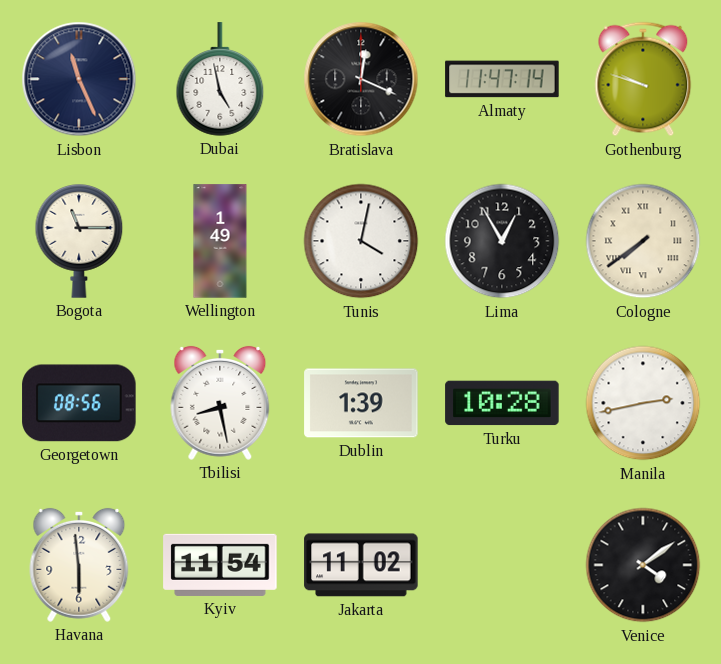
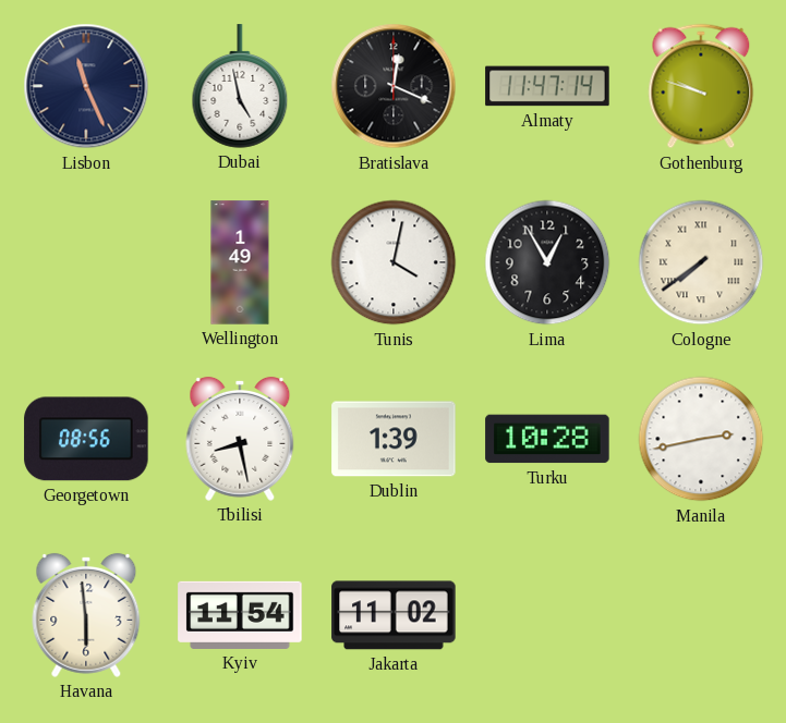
Bogota: 11:15 -> none (79, 242)
Venice: 4:09 -> none (643, 565)
